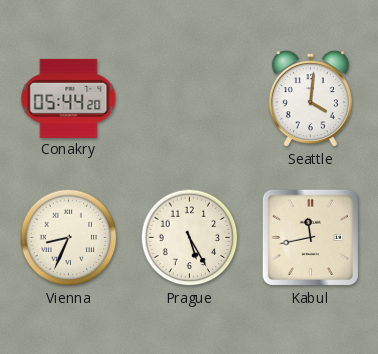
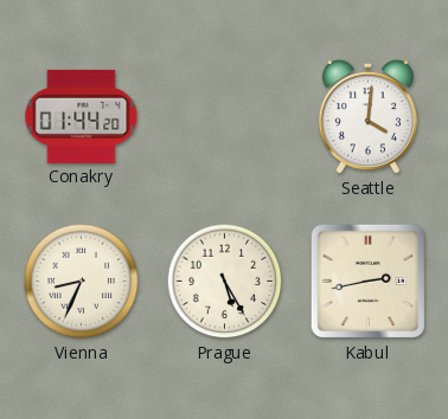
Conakry: 05:44 -> 01:44 (82, 116)
Kabul: 11:43 -> 2:43 (369, 282)
